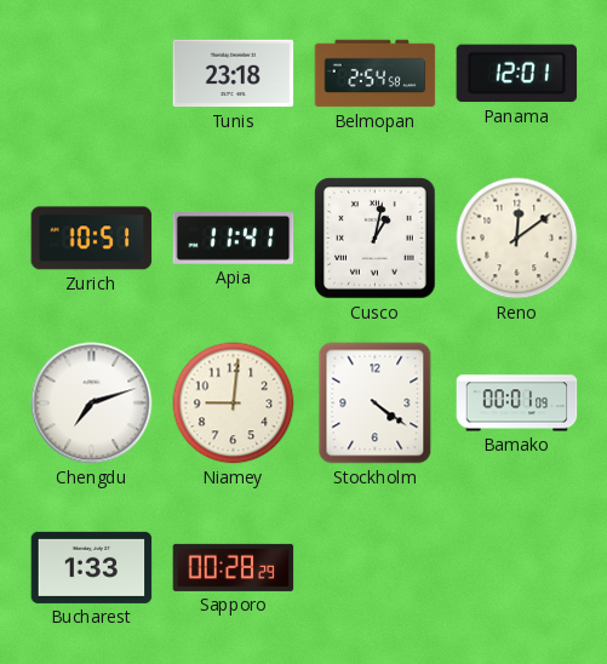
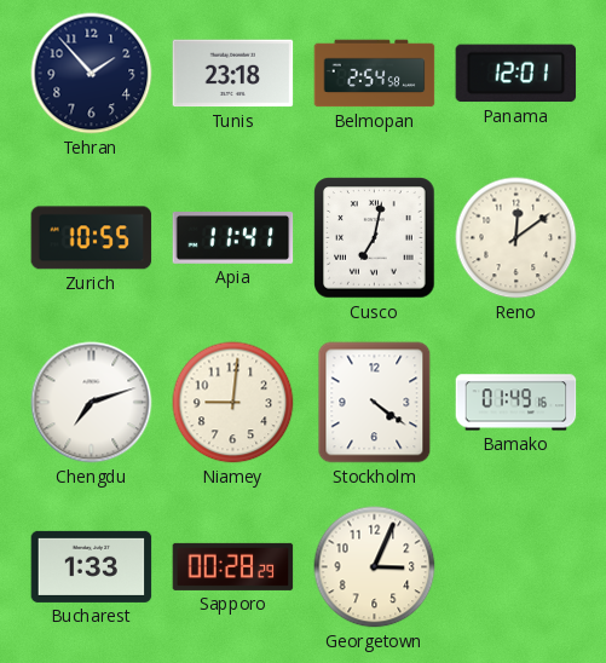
Tehran: none -> 1:53 (92, 74)
Zurich: 10:51 -> 10:55 (92, 238)
Cusco: 1:02 -> 7:02 (375, 238)
Bamako: 00:01 -> 01:49 (516, 403)
Georgetown: none -> 3:04 (375, 567)
